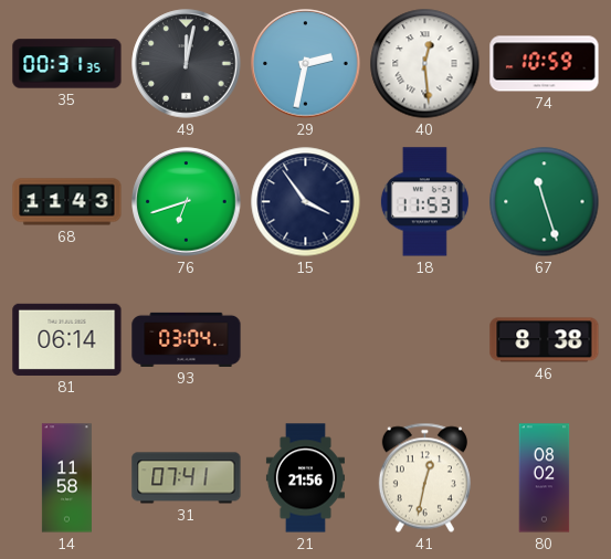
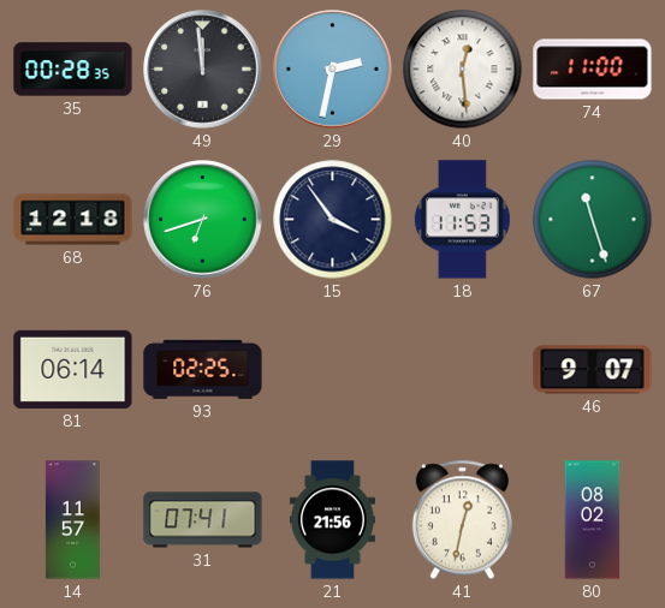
35: 00:31 -> 00:28 (73, 70)
49: 12:02 -> 11:59 (203, 70)
74: 10:59 -> 11:00 (593, 70)
68: 11:43 -> 12:18 (73, 220)
93: 03:04 -> 02:25 (203, 369)
46: 8:38 -> 9:07 (593, 370)
14: 11:58 -> 11:57 (72, 520)
